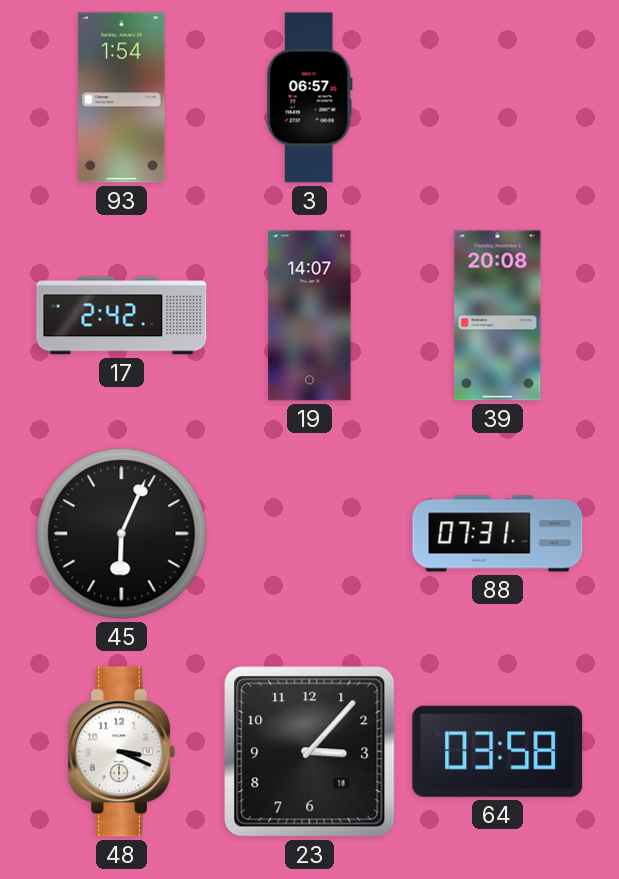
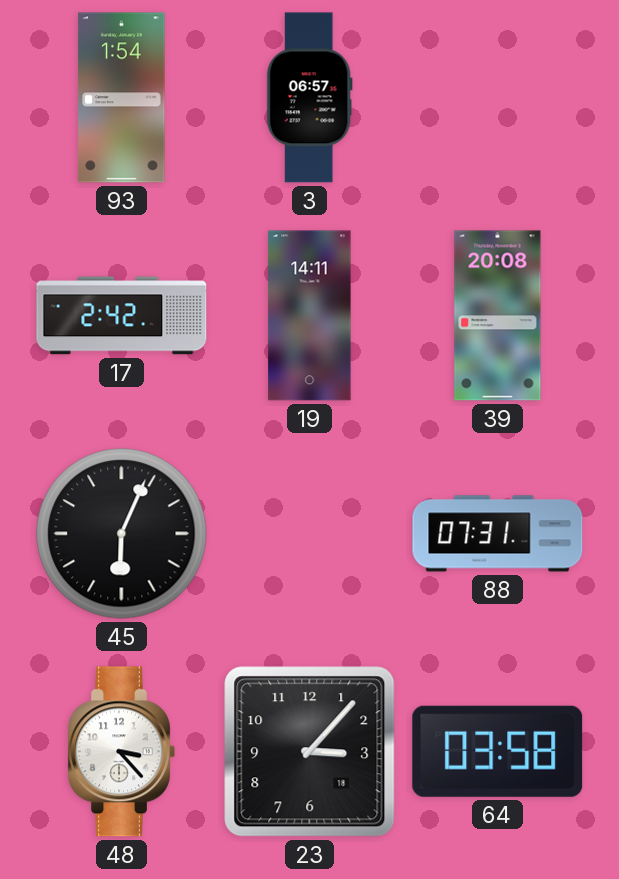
19: 14:07 -> 14:11 (310, 316)
48: 3:19 -> 3:23 (121, 752)
